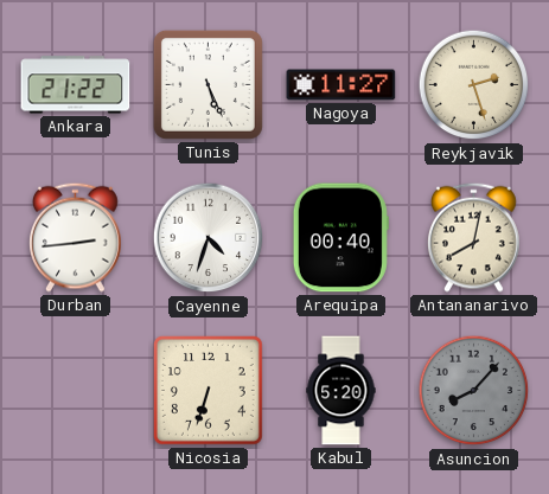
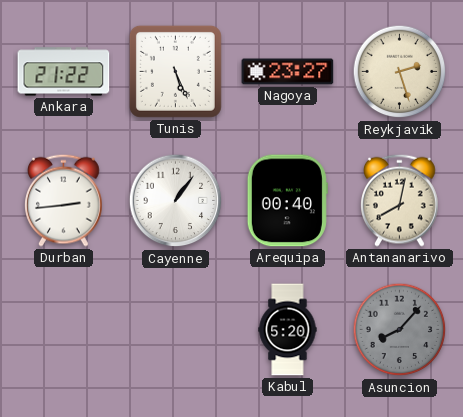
Nagoya: 11:27 -> 23:27 (288, 72)
Cayenne: 4:33 -> 1:06 (176, 201)
Nicosia: 6:33 -> none (208, 390)
